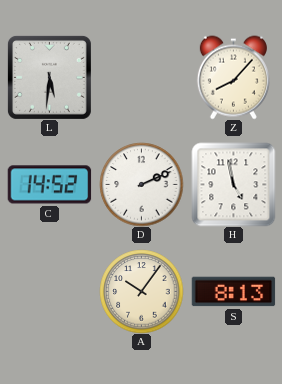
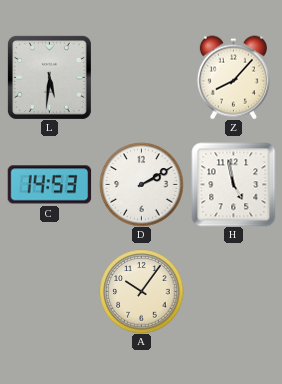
C: 14:52 -> 14:53 (49, 185)
D: 2:11 -> 2:10 (141, 184)
S: 8:13 -> none (233, 292)
